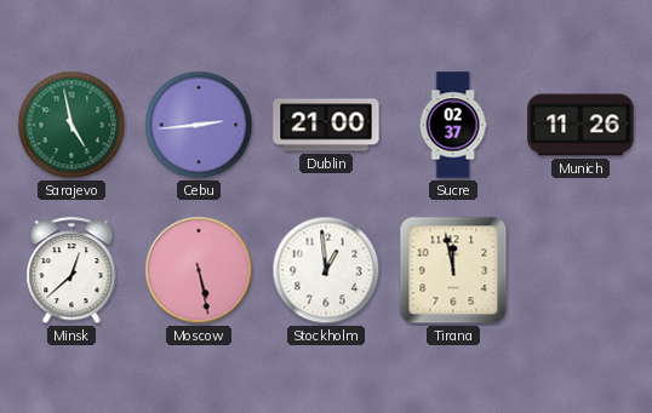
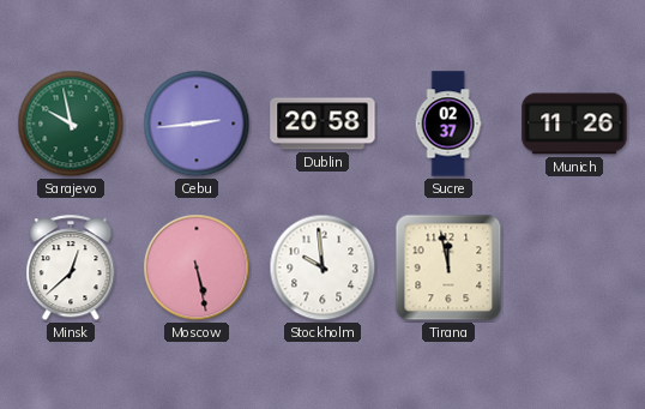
Sarajevo: 4:58 -> 9:58 (71, 124)
Dublin: 21:00 -> 20:58 (322, 124)
Stockholm: 12:59 -> 9:59 (322, 267)
